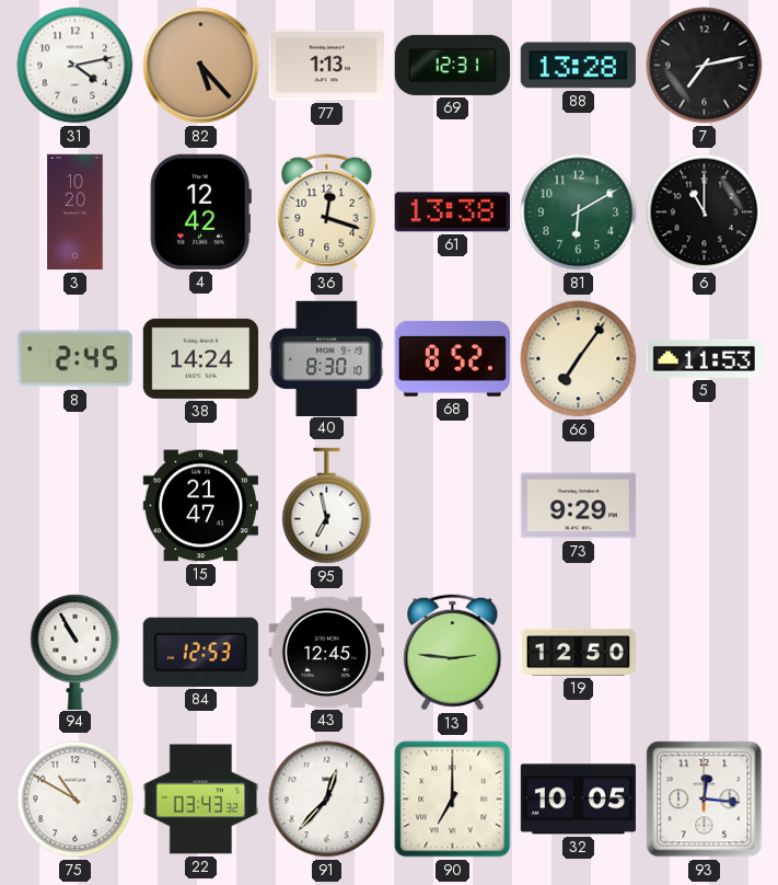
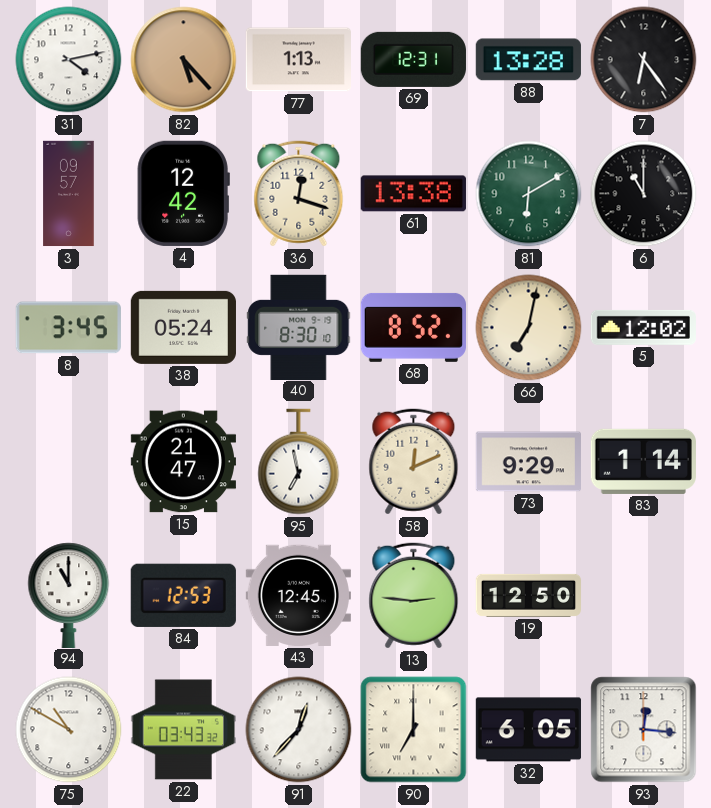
7: 7:13 -> 6:24 (644, 60)
3: 10:20 -> 09:57 (69, 194)
8: 2:45 -> 3:45 (68, 328)
38: 14:24 -> 05:24 (183, 327)
66: 7:06 -> 7:02 (529, 328)
5: 11:53 -> 12:02 (643, 327)
58: none -> 12:11 (414, 462)
83: none -> 1:14 (643, 461)
94: 10:55 -> 11:00 (69, 595)
32: 10:05 -> 6:05 (528, 730)
